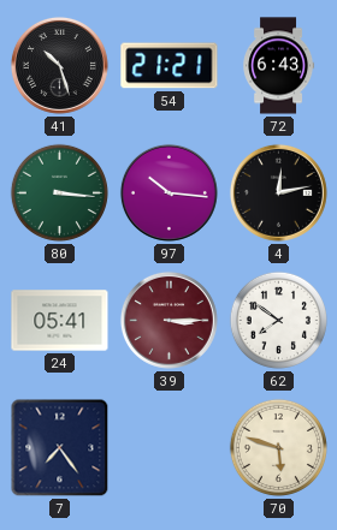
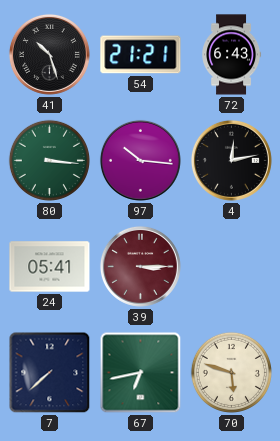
62: 7:51 -> none (278, 320)
7: 7:24 -> 7:38 (50, 373)
67: none -> 6:43 (141, 373)
